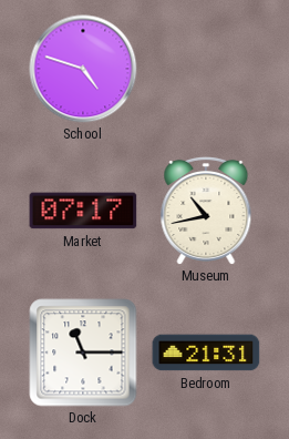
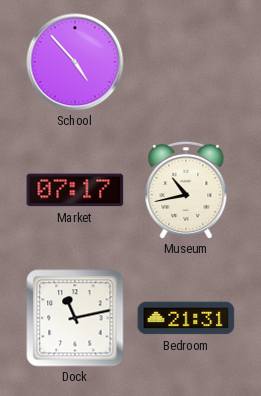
School: 4:48 -> 4:53 (75, 62)
Dock: 11:15 -> 11:13 (75, 318)
